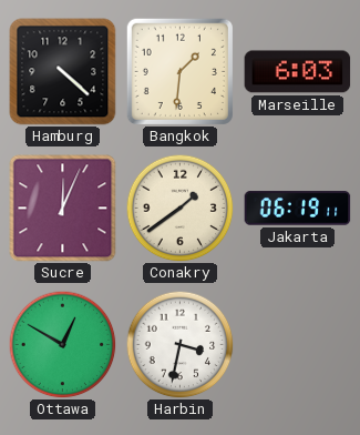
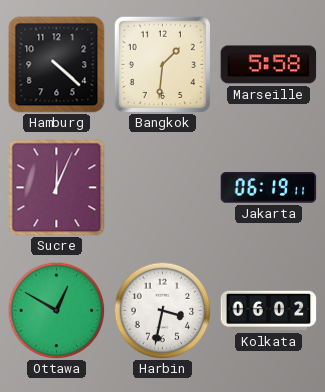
Marseille: 6:03 -> 5:58 (269, 65)
Conakry: 1:39 -> none (179, 208)
Kolkata: none -> 06:02 (269, 311)
